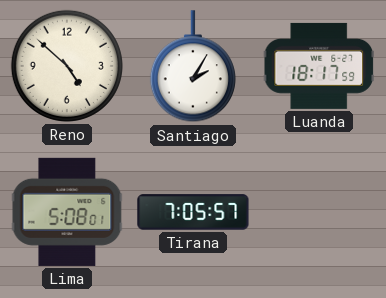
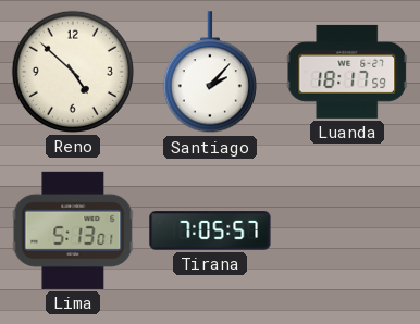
Santiago: 2:05 -> 2:07 (210, 73)
Lima: 5:08 -> 5:13 (73, 230)
